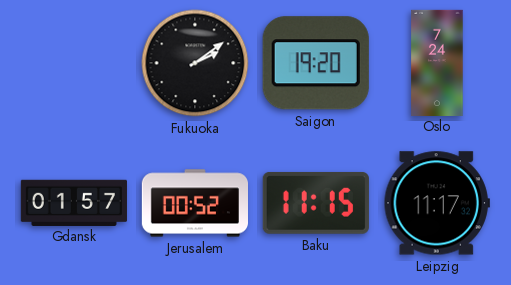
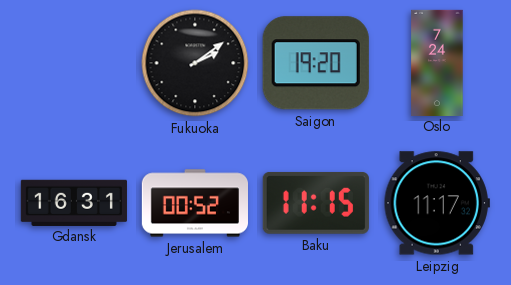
Gdansk: 01:57 -> 16:31 (74, 202)
